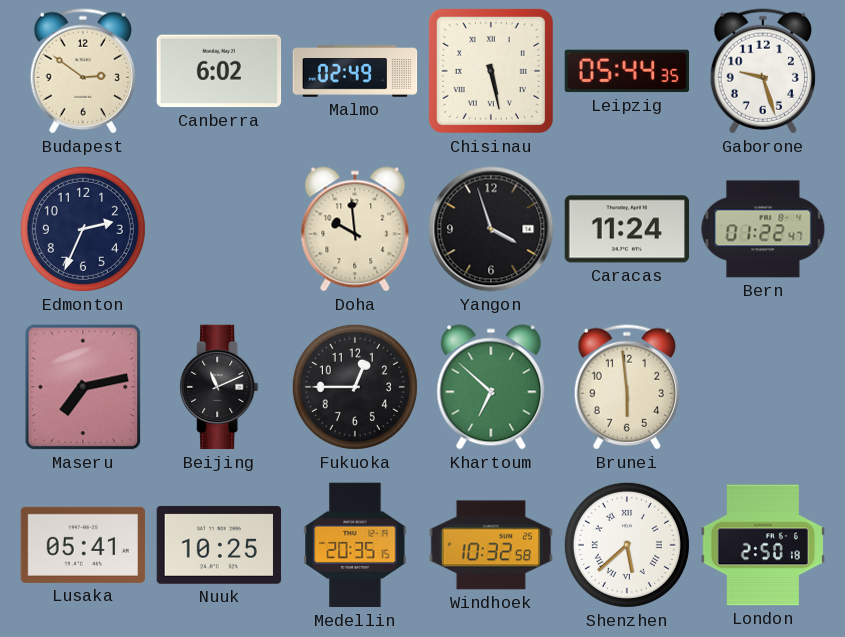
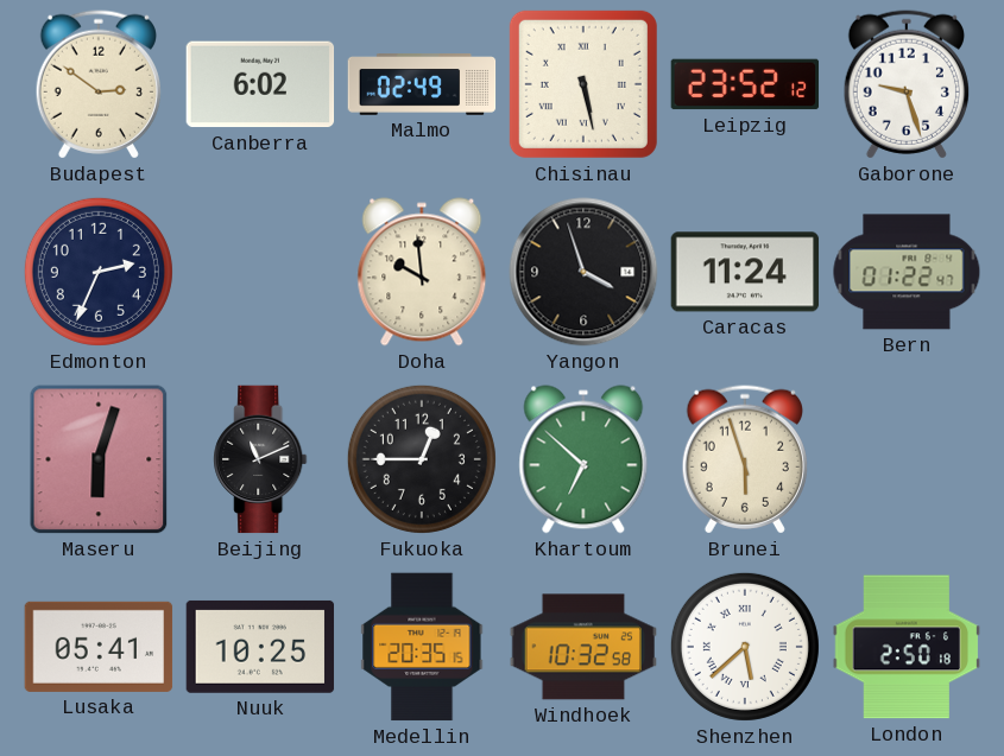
Leipzig: 05:44 -> 23:52 (745, 84)
Maseru: 7:13 -> 6:03 (99, 459)
Brunei: 5:59 -> 5:57 (745, 459)
